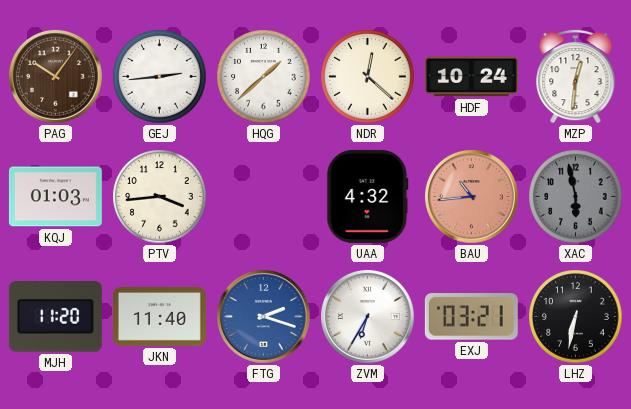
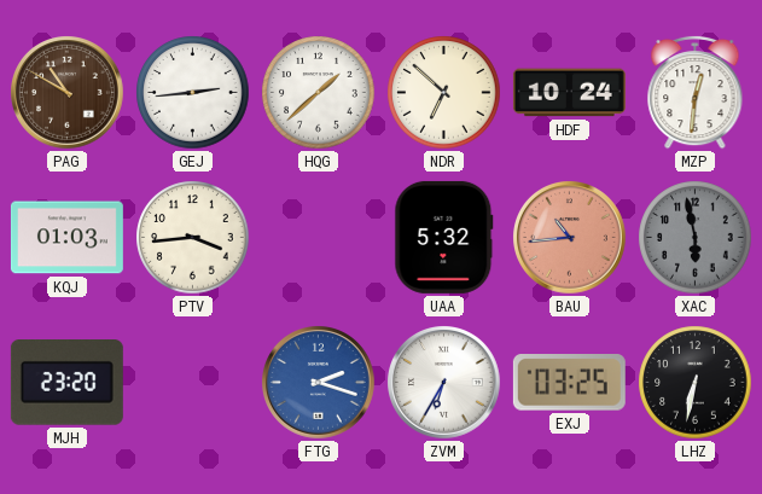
PAG: 10:06 -> 10:50 (68, 93)
NDR: 12:22 -> 6:52 (444, 93)
UAA: 4:32 -> 5:32 (444, 237)
MJH: 11:20 -> 23:20 (66, 383)
JKN: 11:40 -> none (159, 317)
EXJ: 03:21 -> 03:25 (569, 383)
